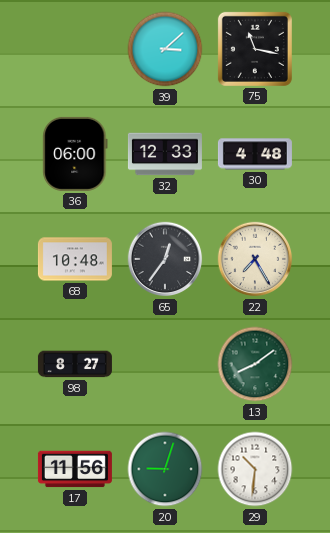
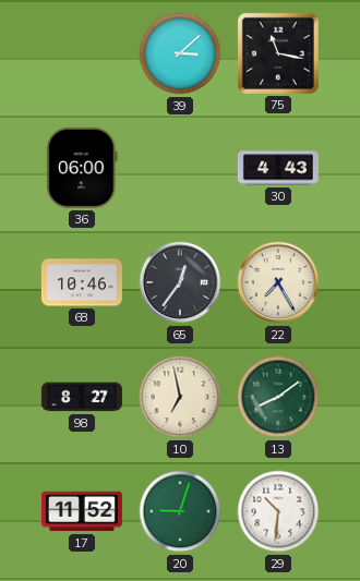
32: 12:33 -> none (165, 154)
30: 4:48 -> 4:43 (278, 168)
68: 10:48 -> 10:46 (82, 282)
10: none -> 6:58 (180, 397)
17: 11:56 -> 11:52 (82, 511)
